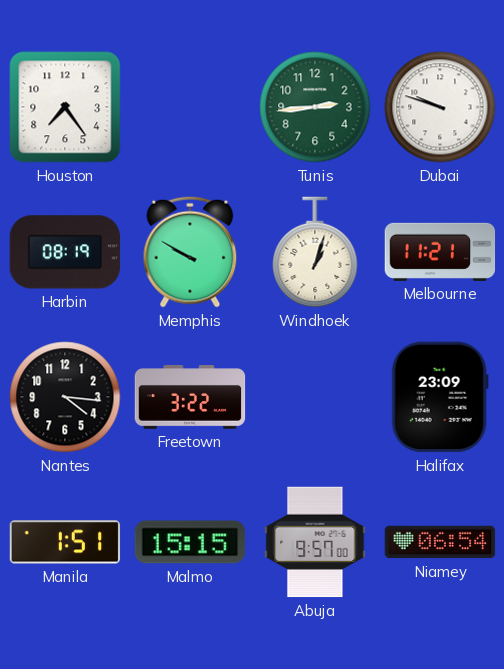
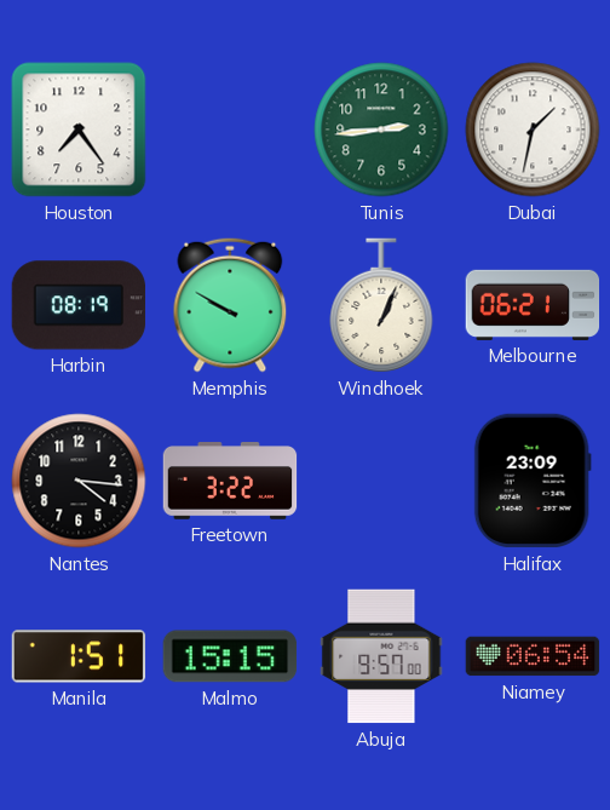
Dubai: 9:48 -> 1:32 (533, 130)
Windhoek: 1:03 -> 1:04 (381, 305)
Melbourne: 11:21 -> 06:21 (533, 305)
